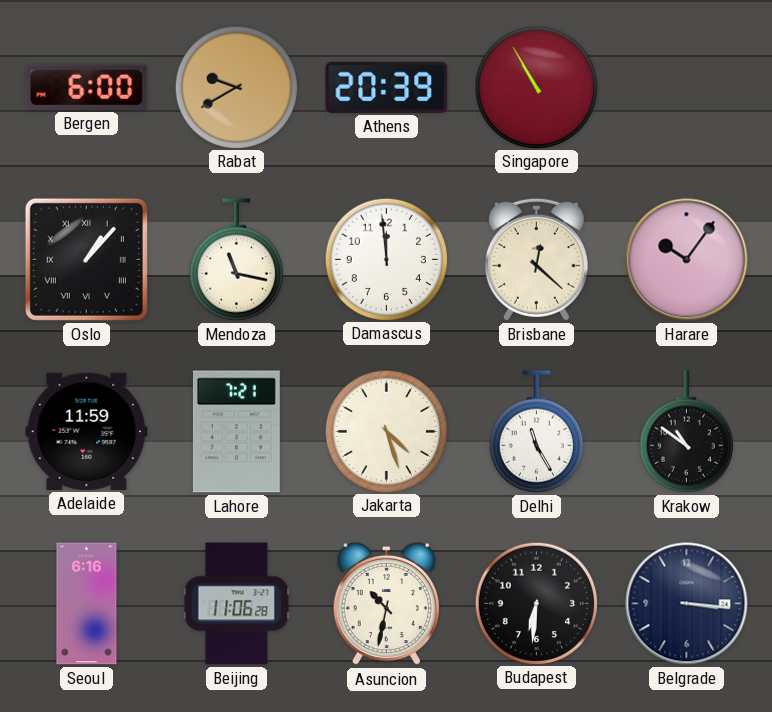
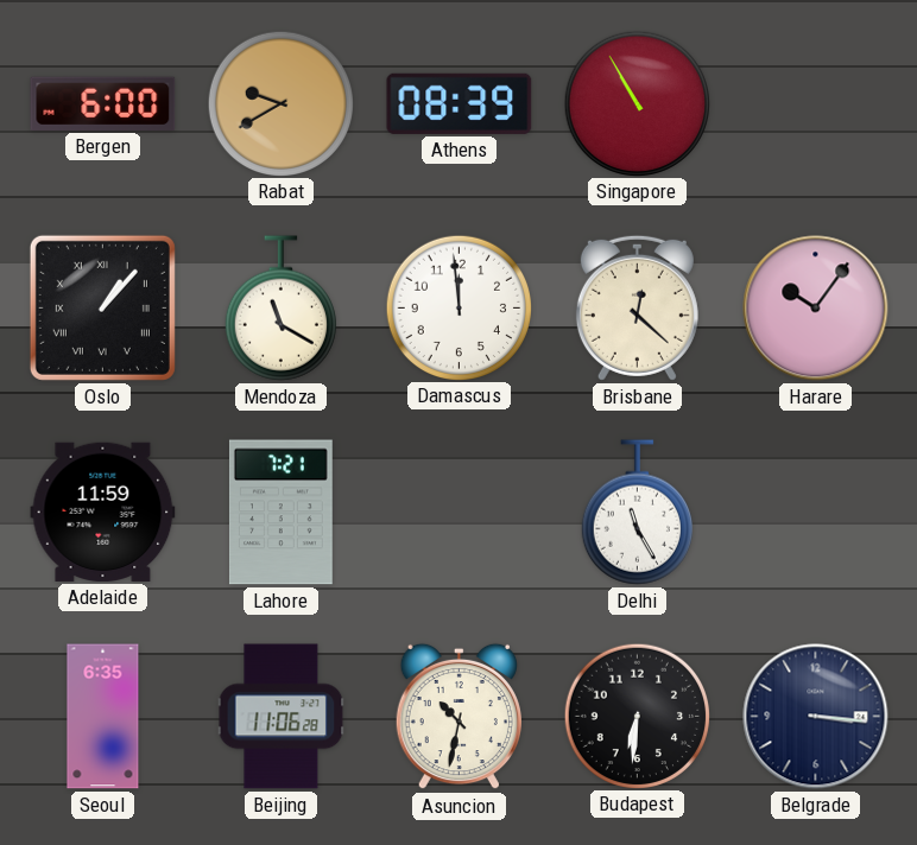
Athens: 20:39 -> 08:39 (460, 103)
Mendoza: 11:17 -> 11:20 (280, 309)
Jakarta: 4:27 -> none (386, 431)
Krakow: 10:51 -> none (686, 432)
Seoul: 6:16 -> 6:35 (103, 717)
